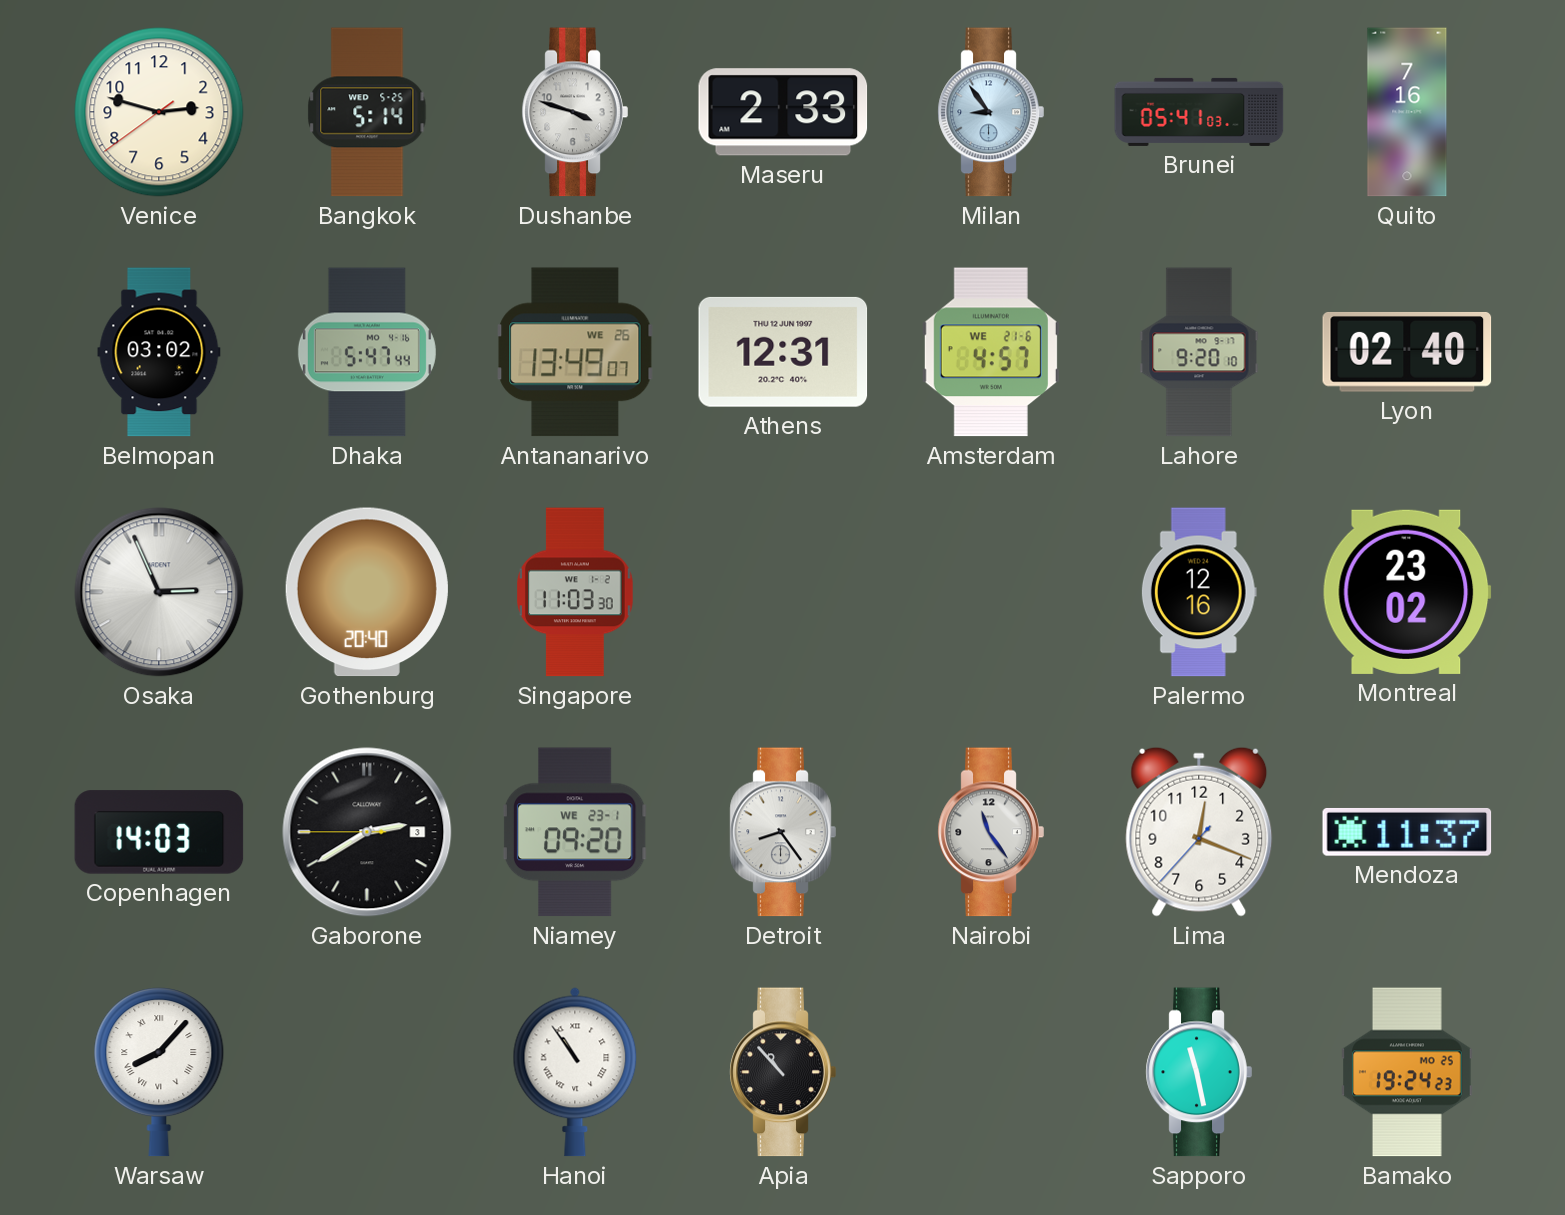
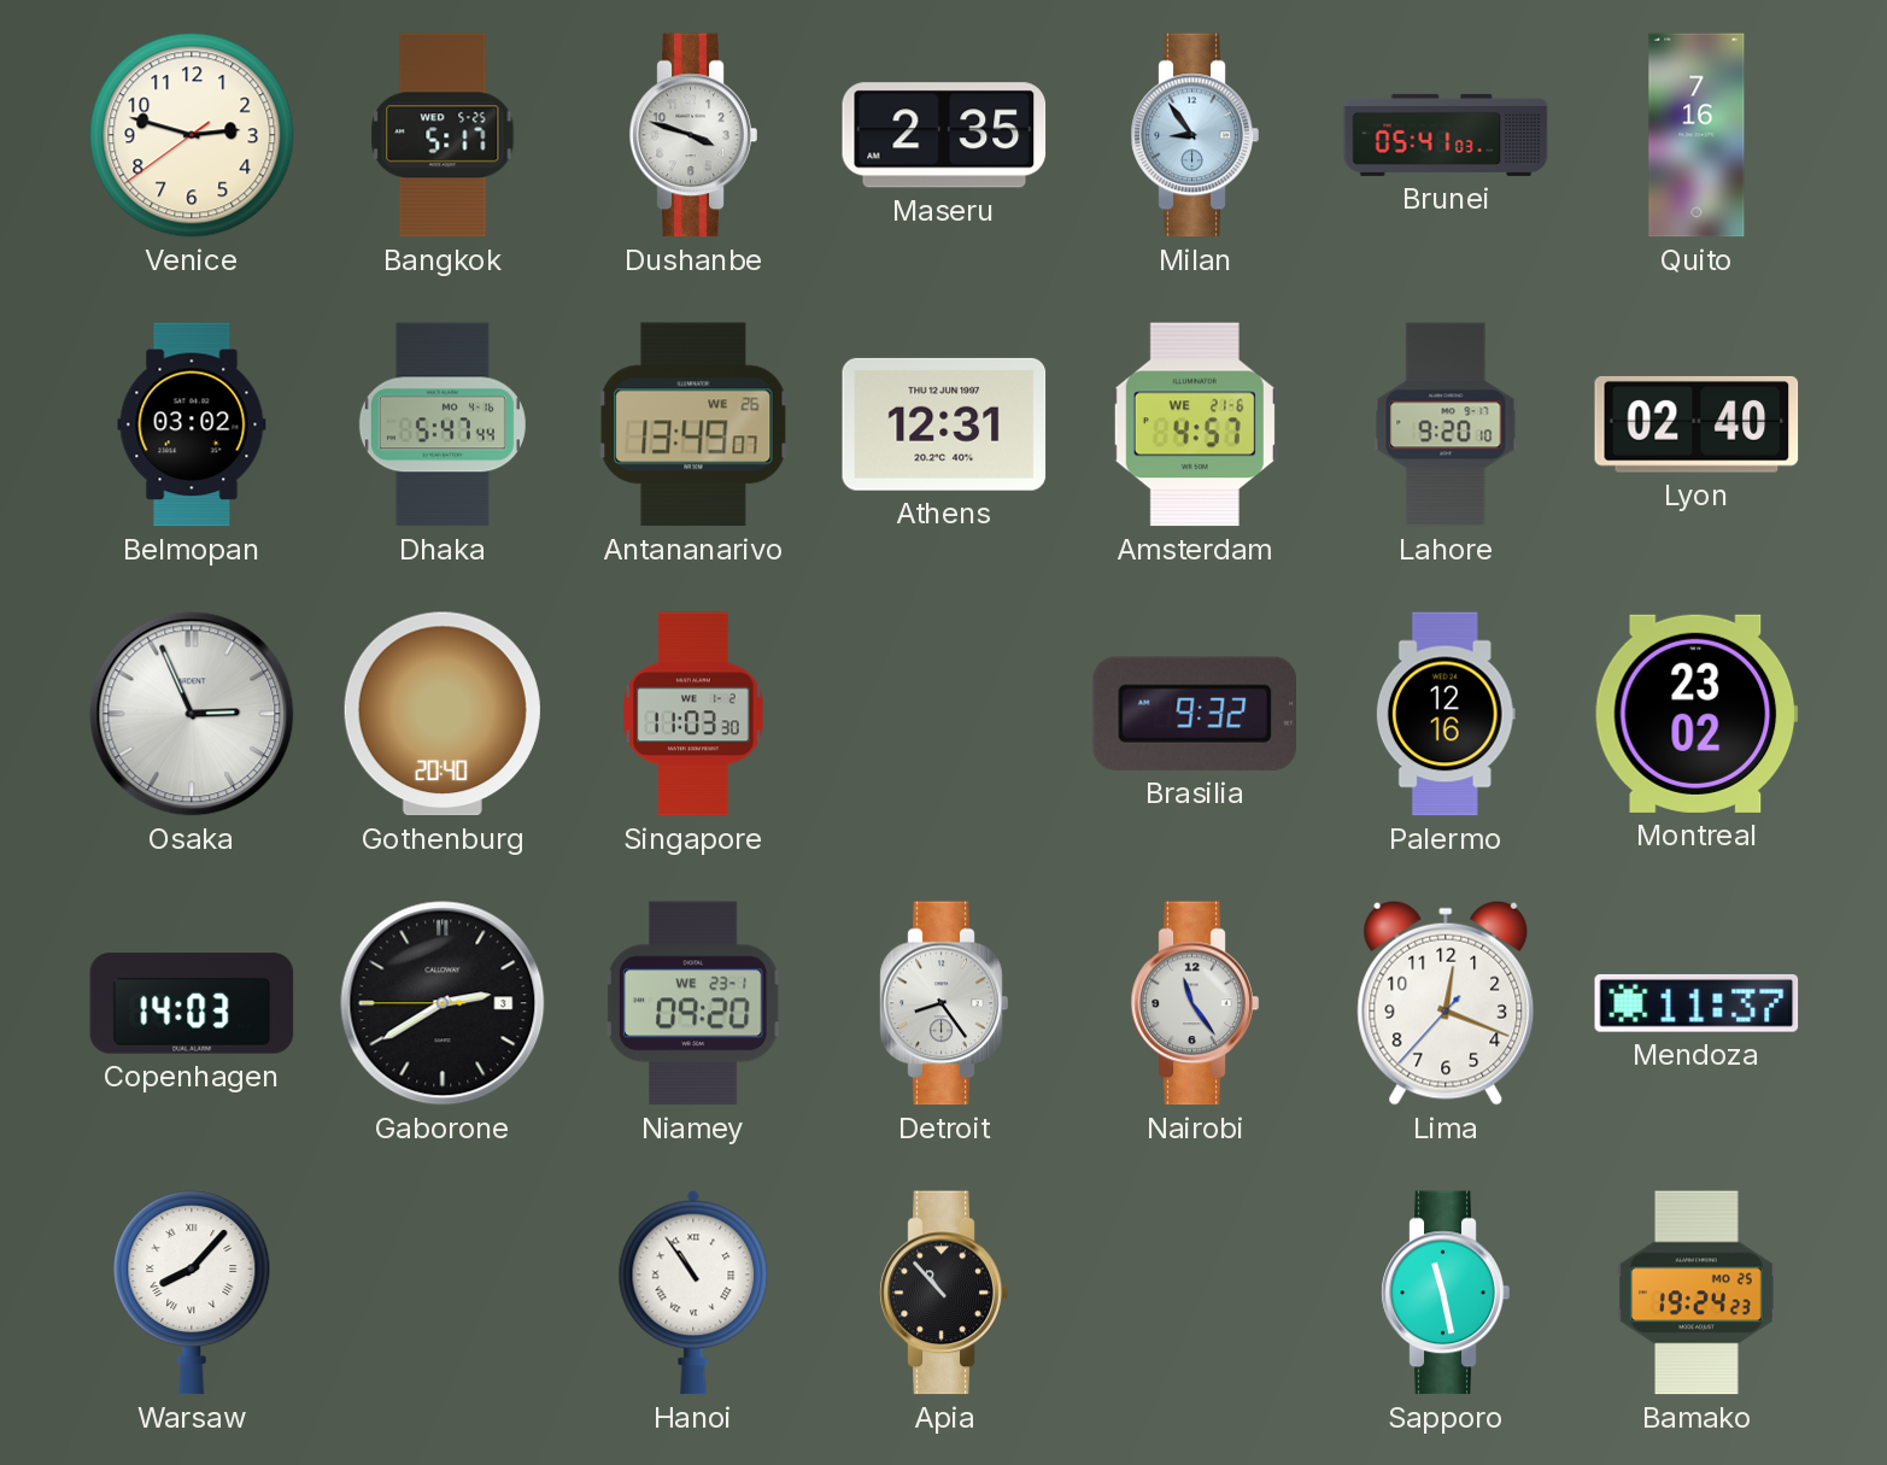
Bangkok: 5:14 -> 5:17 (443, 135)
Maseru: 2:33 -> 2:35 (944, 135)
Brasilia: none -> 9:32 (1194, 714)
